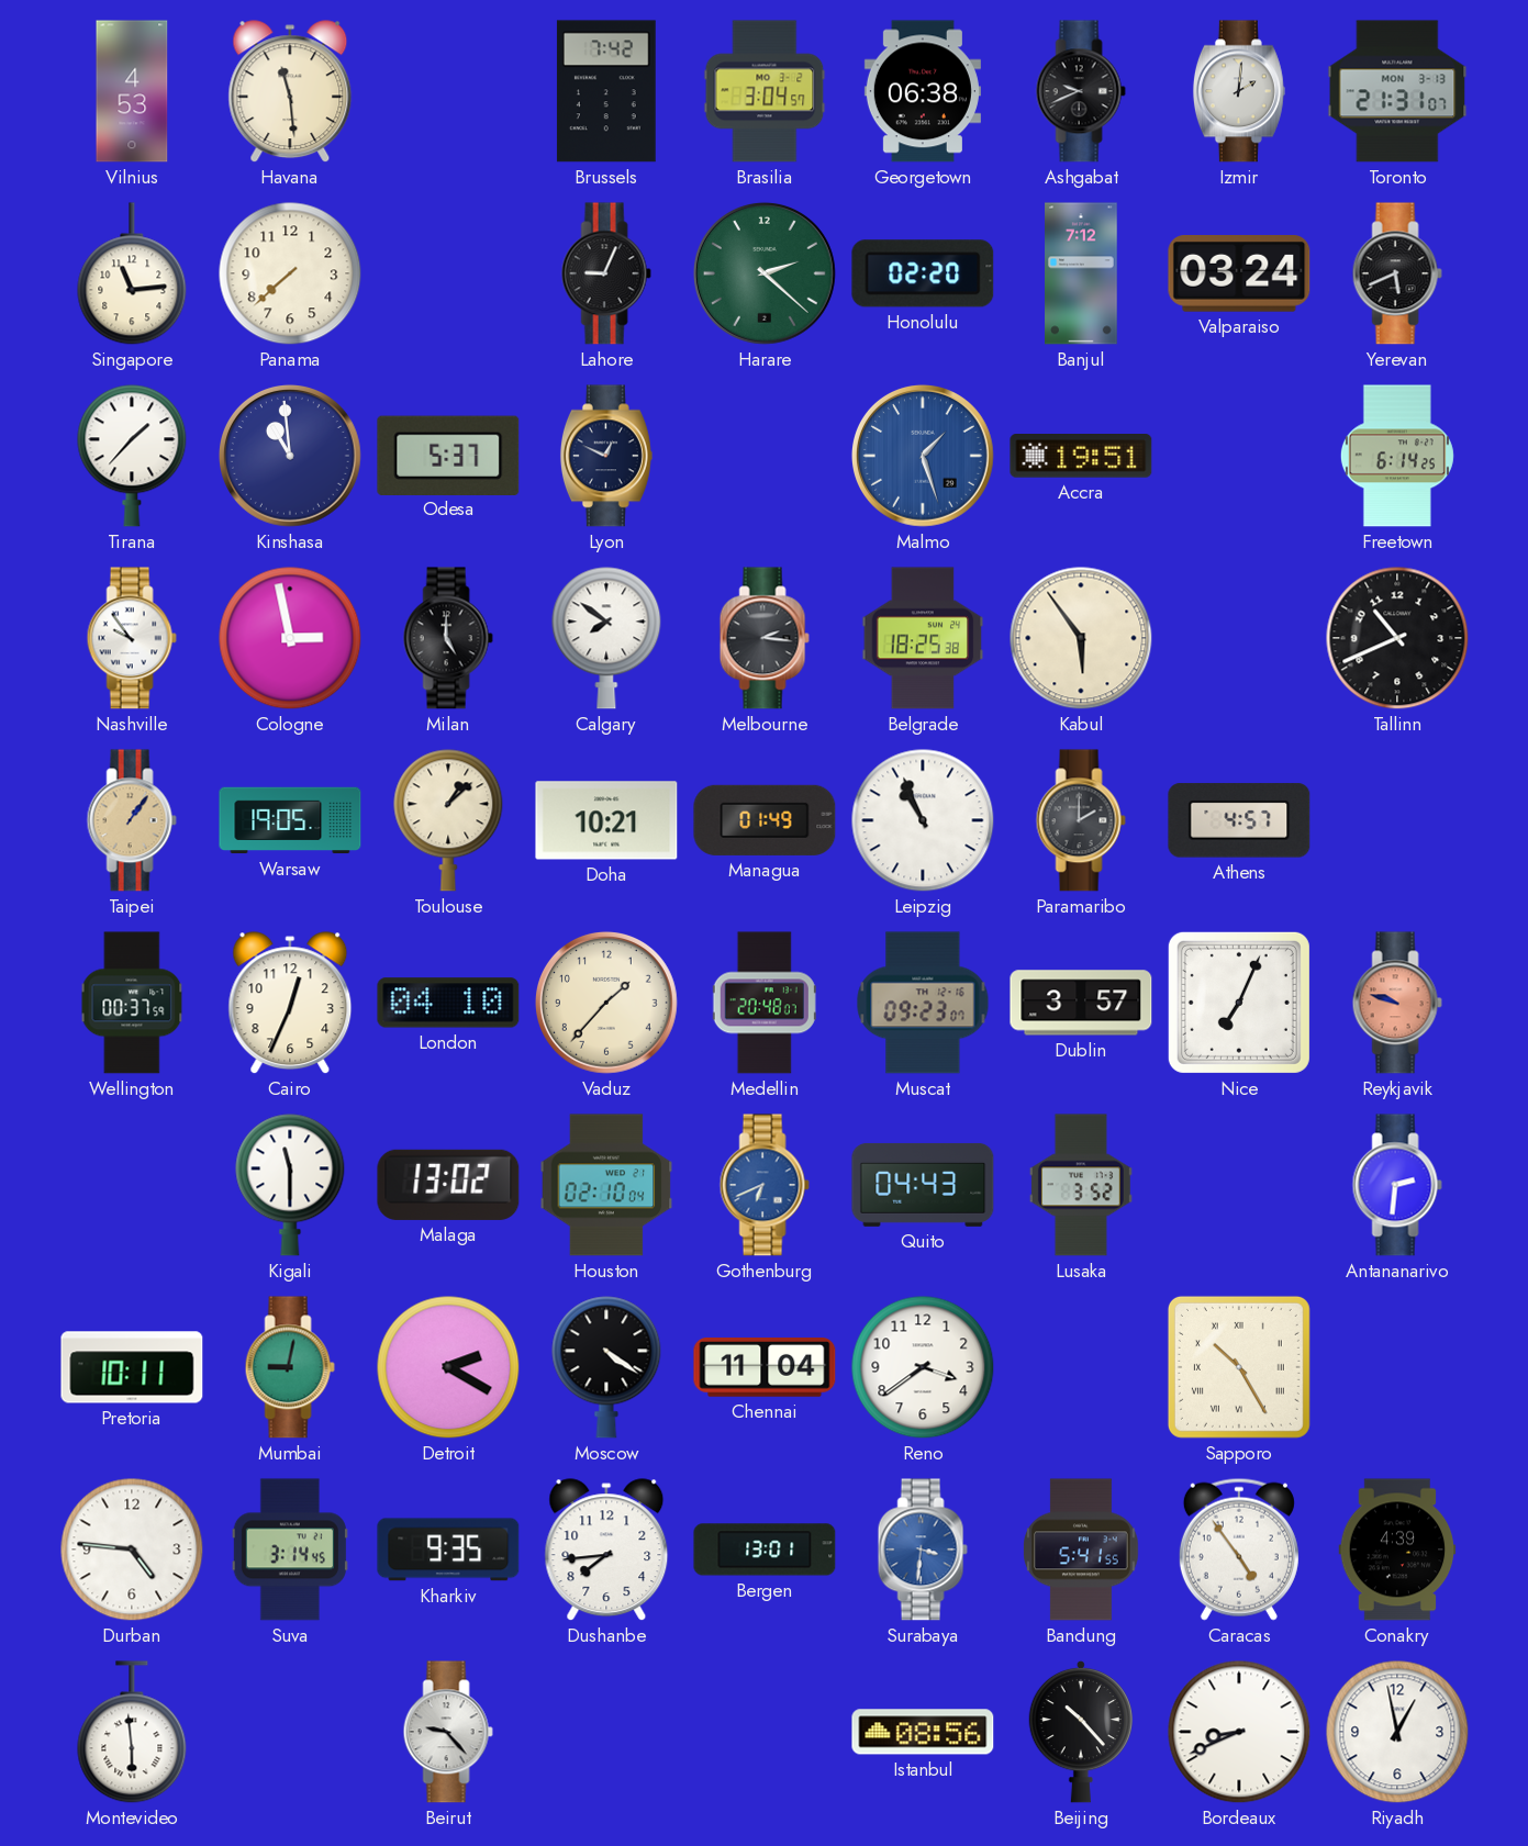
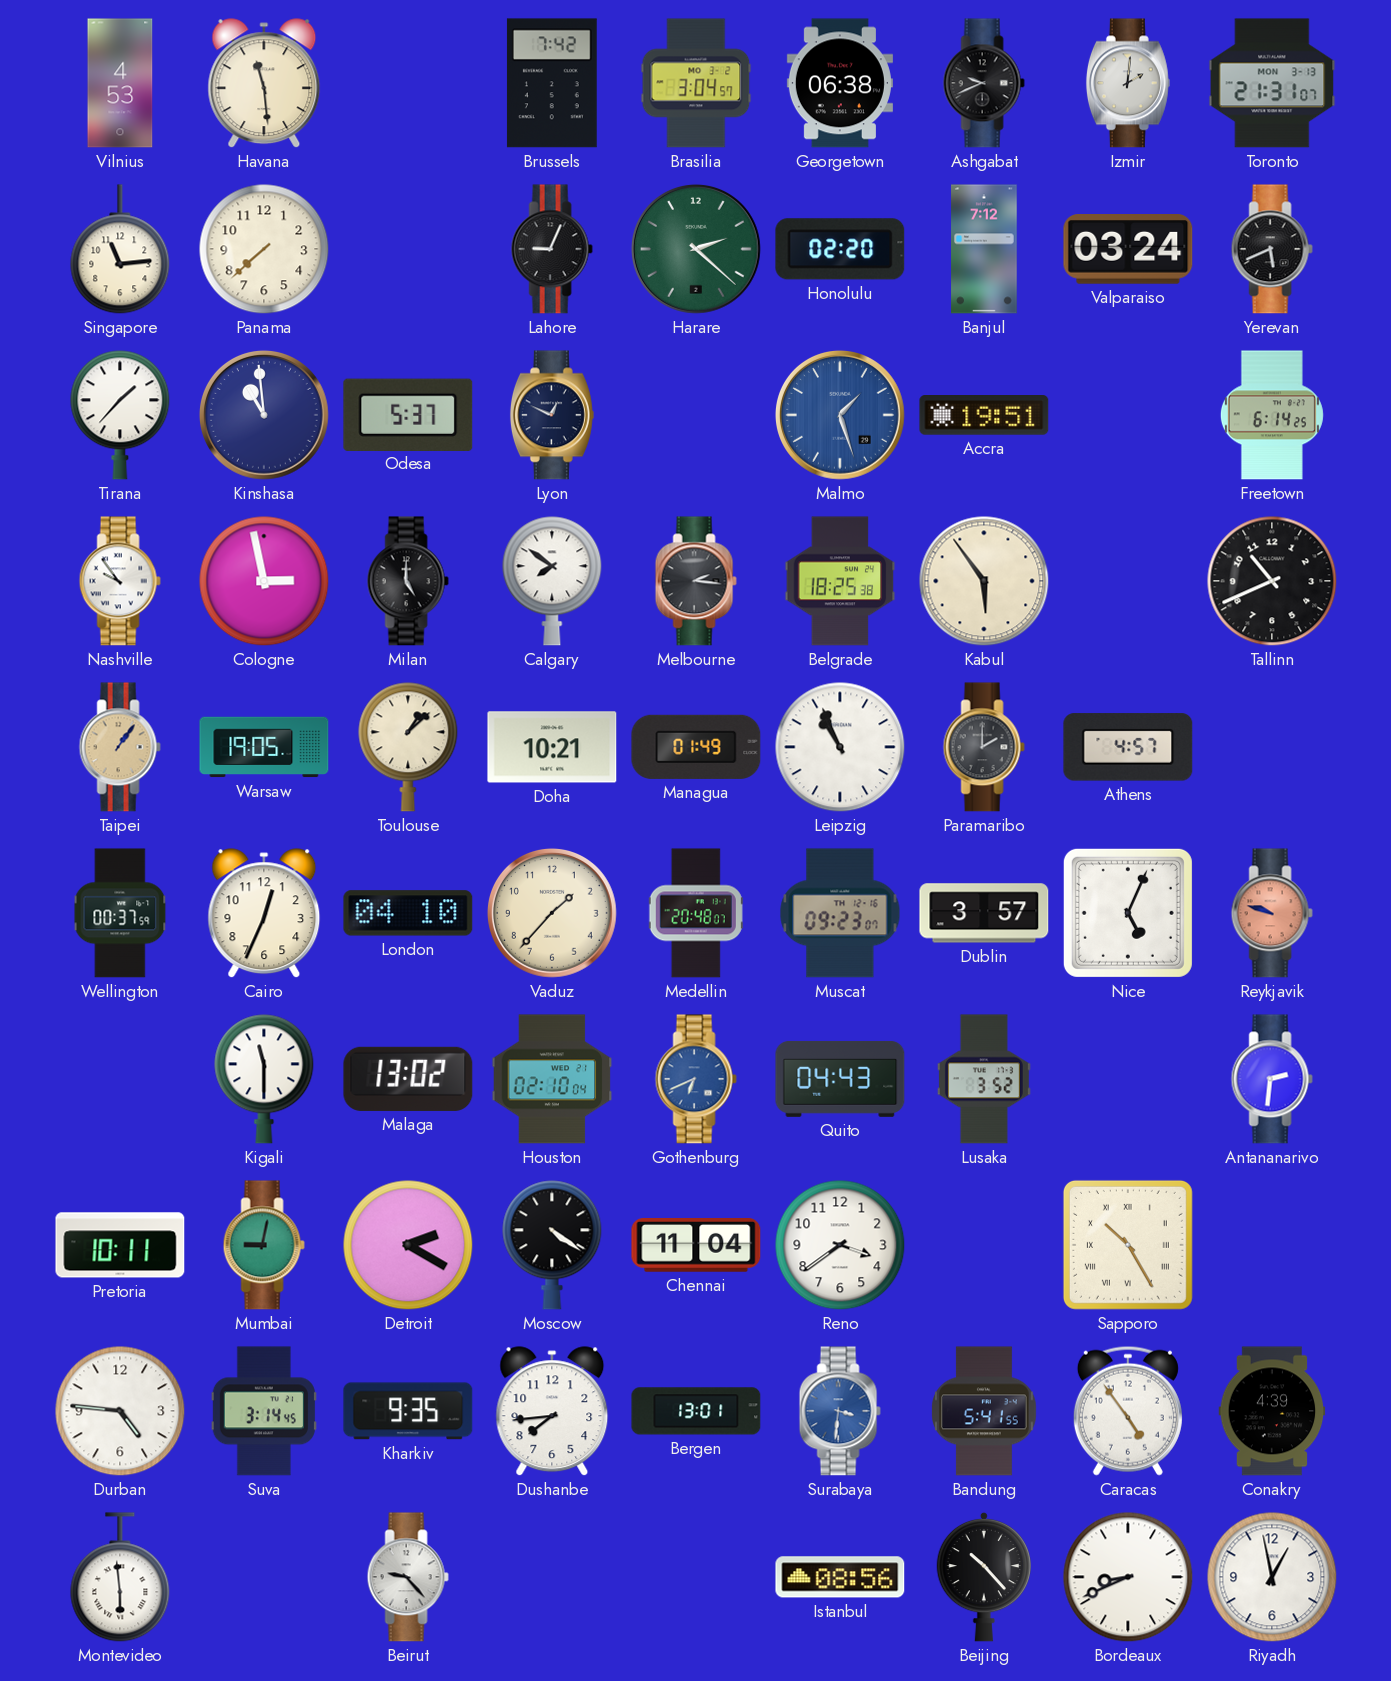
Nice: 7:04 -> 5:04 (1128, 913)
